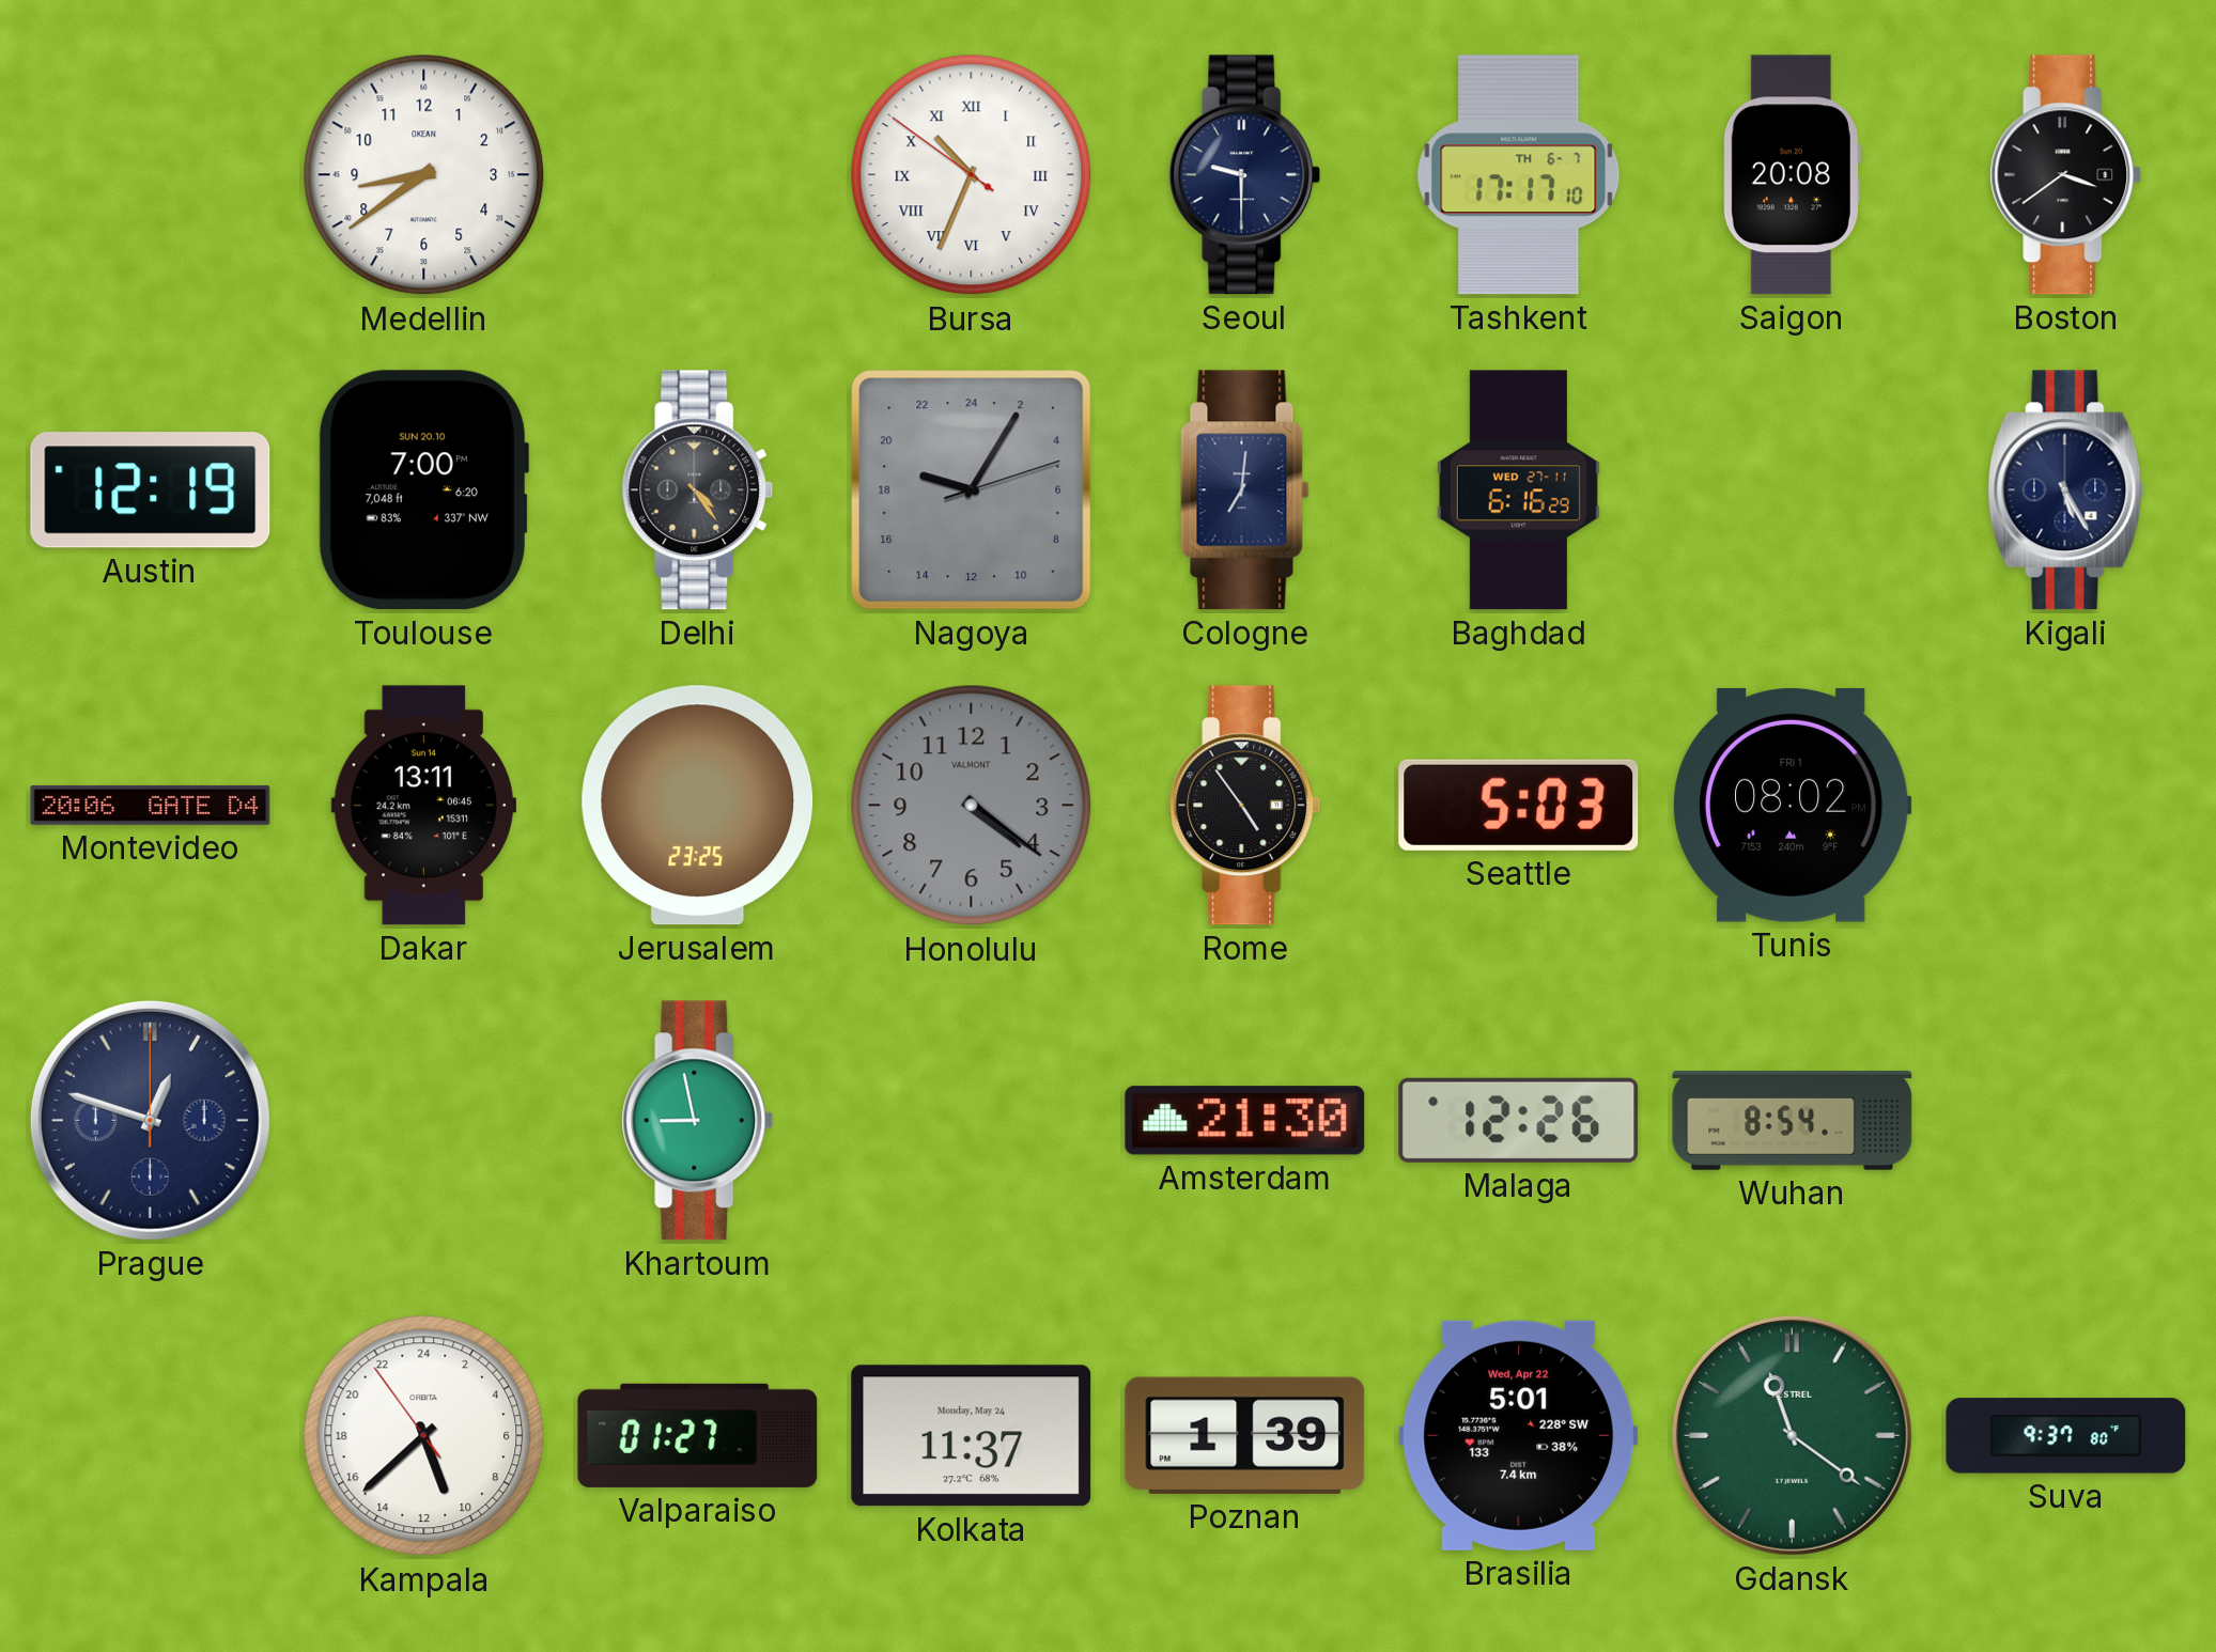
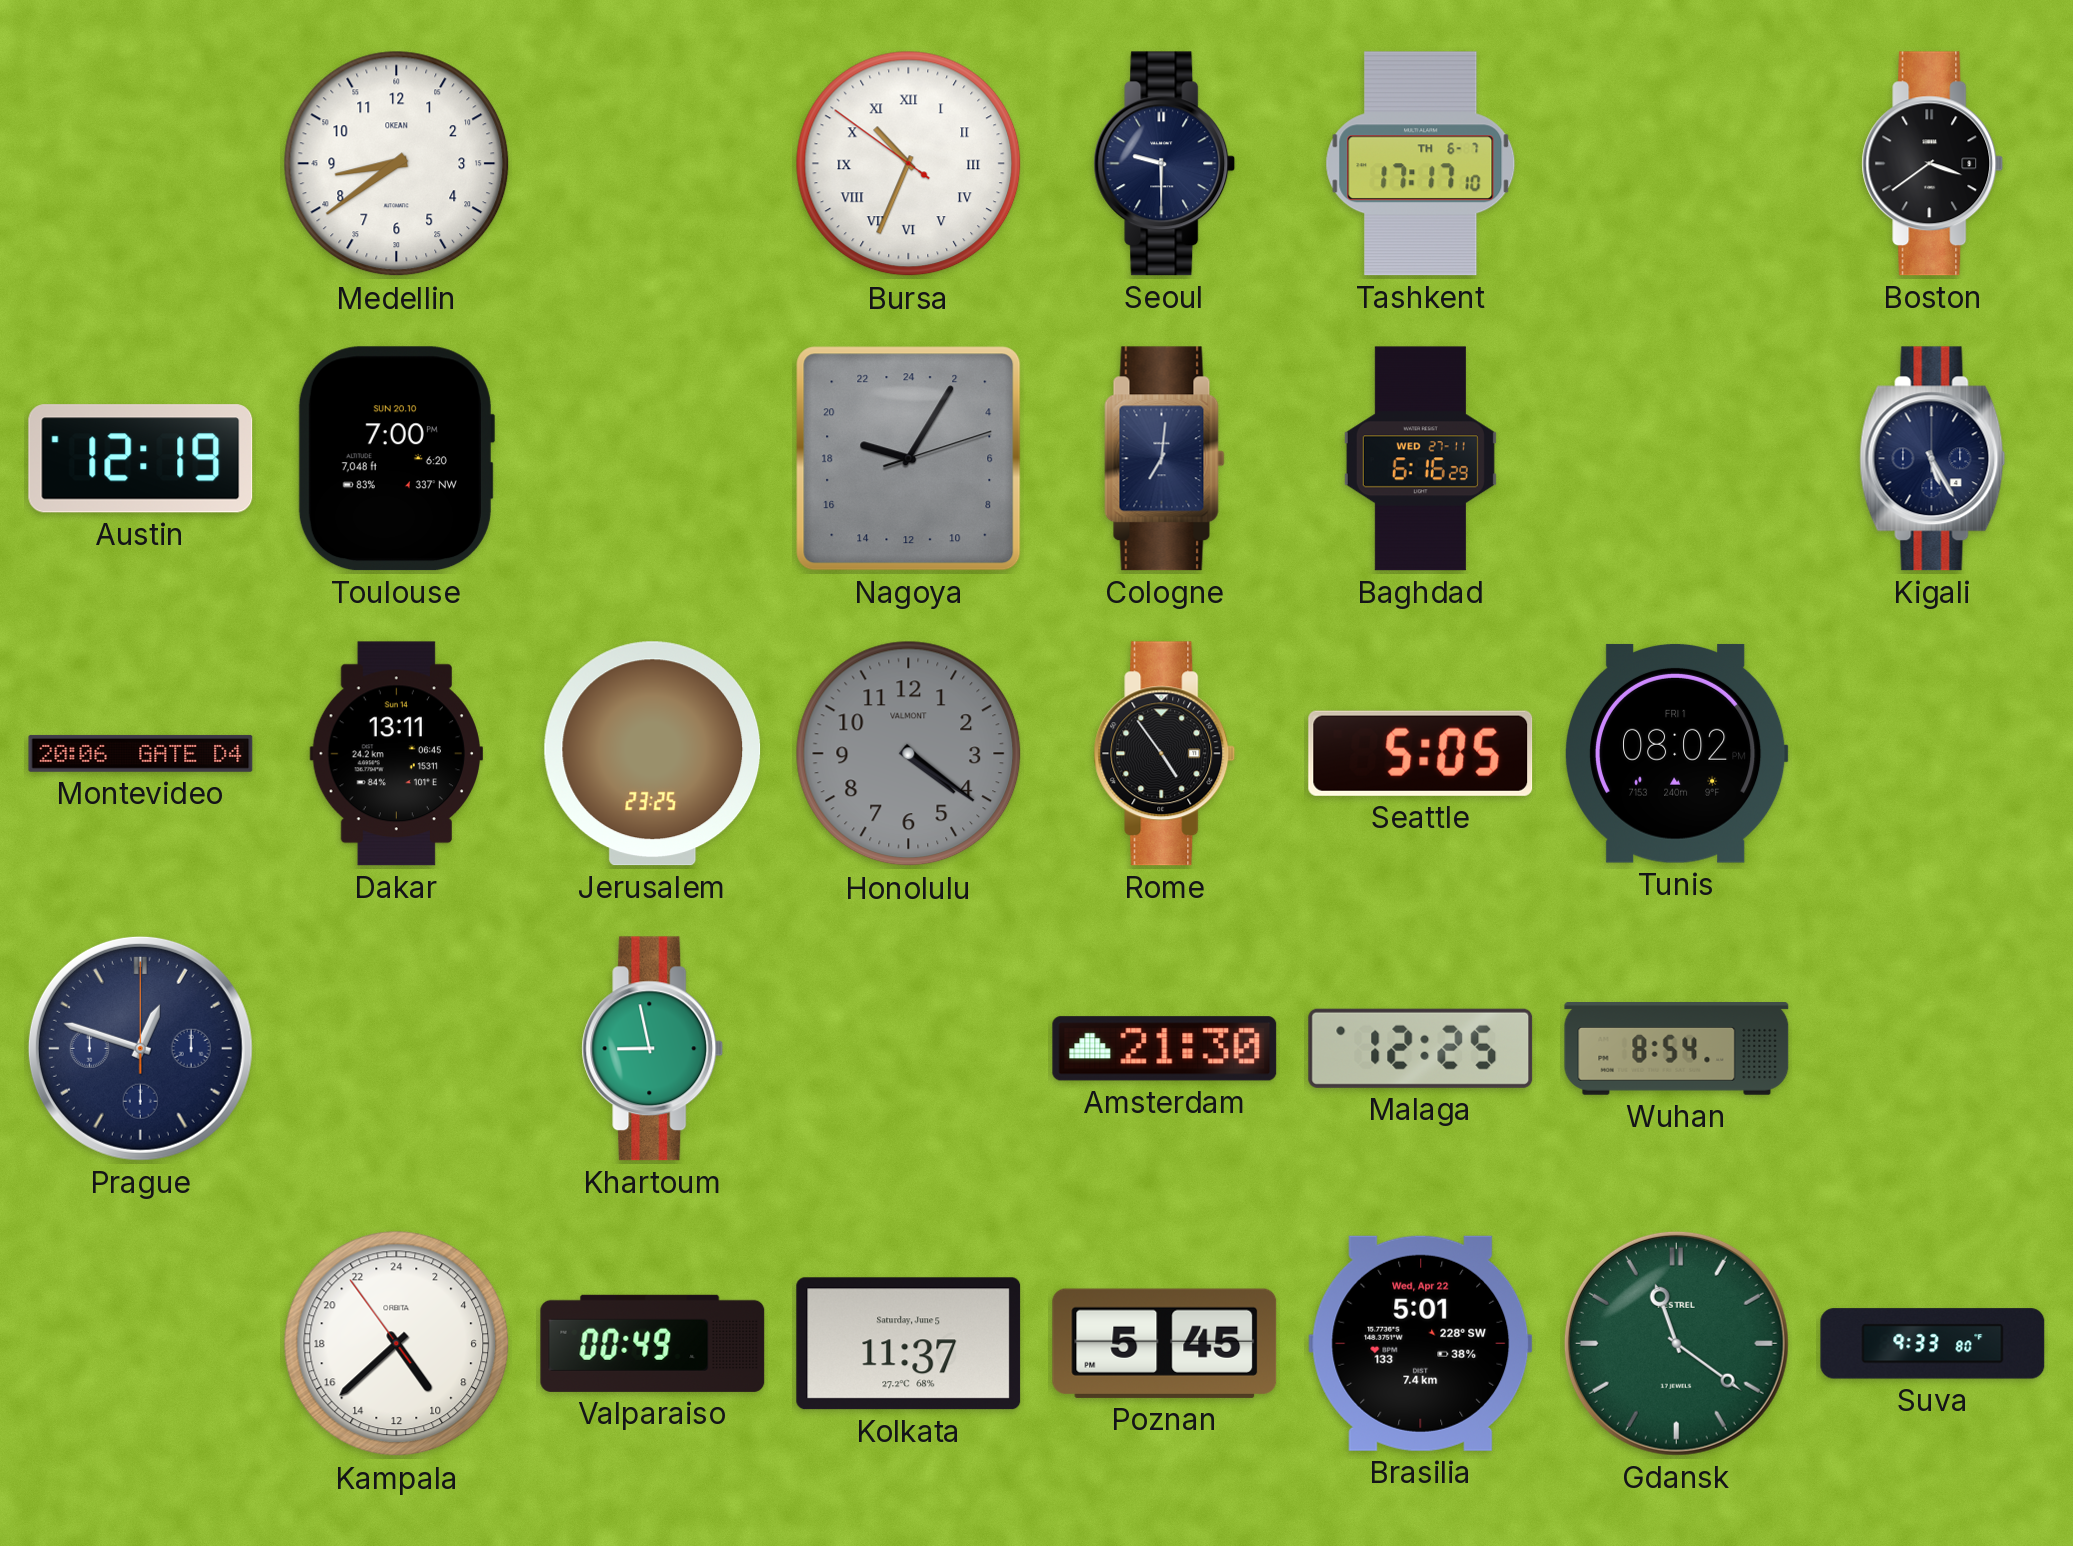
Saigon: 20:08 -> none (1792, 175)
Delhi: 4:24 -> none (698, 490)
Seattle: 5:03 -> 5:05 (1421, 753)
Malaga: 12:26 -> 12:25 (1421, 1048)
Kampala: 10:37 -> 9:37 (397, 1344)
Valparaiso: 01:27 -> 00:49 (653, 1343)
Kolkata date: Monday, May 24 -> Saturday, June 5 (909, 1344)
Poznan: 1:39 -> 5:45 (1165, 1343)
Suva: 9:37 -> 9:33 (1933, 1344)
